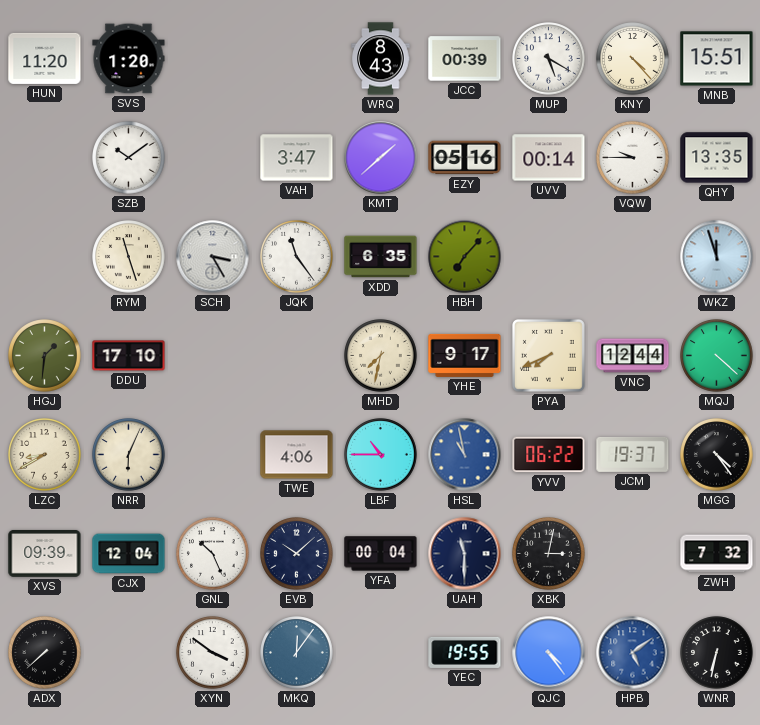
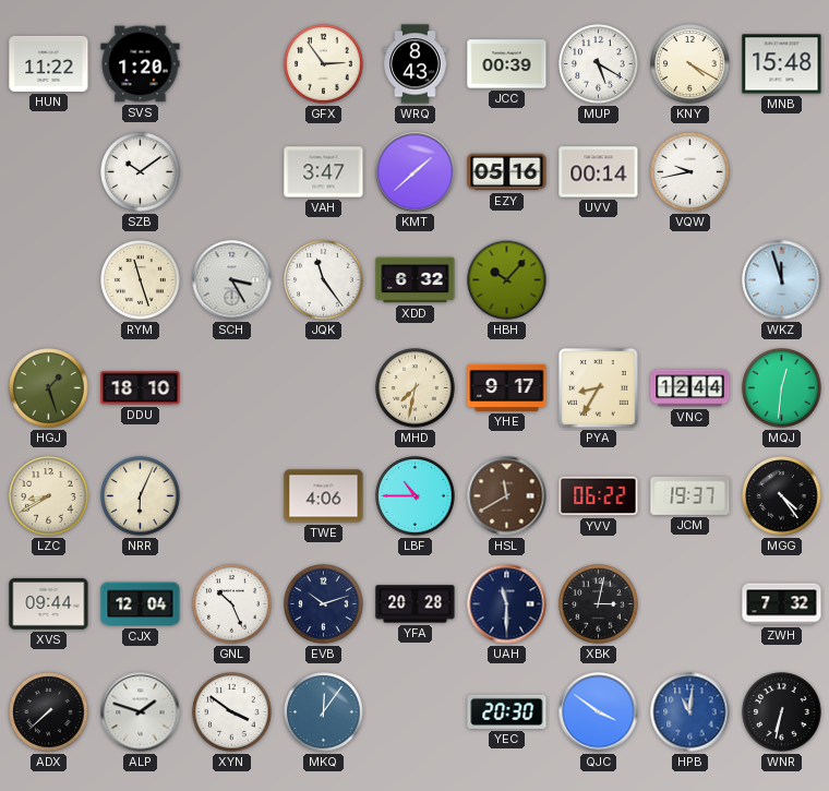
HUN: 11:20 -> 11:22 (49, 63)
GFX: none -> 2:54 (324, 64)
KNY: 4:23 -> 4:20 (690, 64)
MNB: 15:51 -> 15:48 (782, 64)
VQW: 9:45 -> 9:43 (690, 172)
QHY: 13:35 -> none (717, 158)
XDD: 6:35 -> 6:32 (416, 280)
HBH: 7:07 -> 10:07 (507, 280)
HGJ: 1:31 -> 1:27 (49, 388)
DDU: 17:10 -> 18:10 (141, 388)
PYA: 7:41 -> 8:35 (598, 387)
MQJ: 4:22 -> 12:31 (782, 388)
HSL: 10:58 -> 11:40 (507, 496)
HSL dial: blue -> brown (507, 496)
XVS: 09:39 -> 09:44 (49, 603)
EVB: 10:08 -> 10:12 (324, 604)
YFA: 00:04 -> 20:28 (416, 604)
ALP: none -> 1:48 (141, 712)
YEC: 19:55 -> 20:30 (507, 711)
QJC: 4:24 -> 3:51 (599, 712)
HPB: 5:09 -> 11:01 (690, 712)
